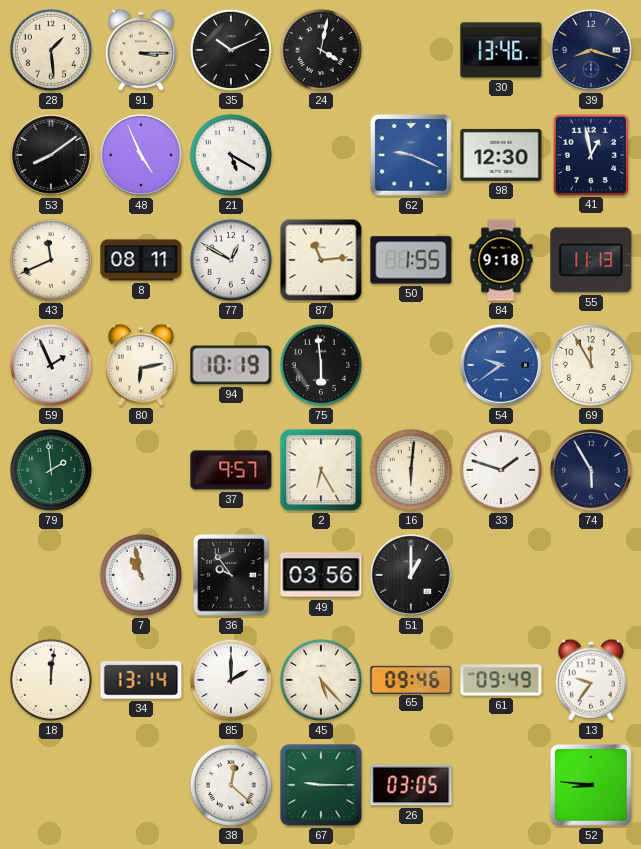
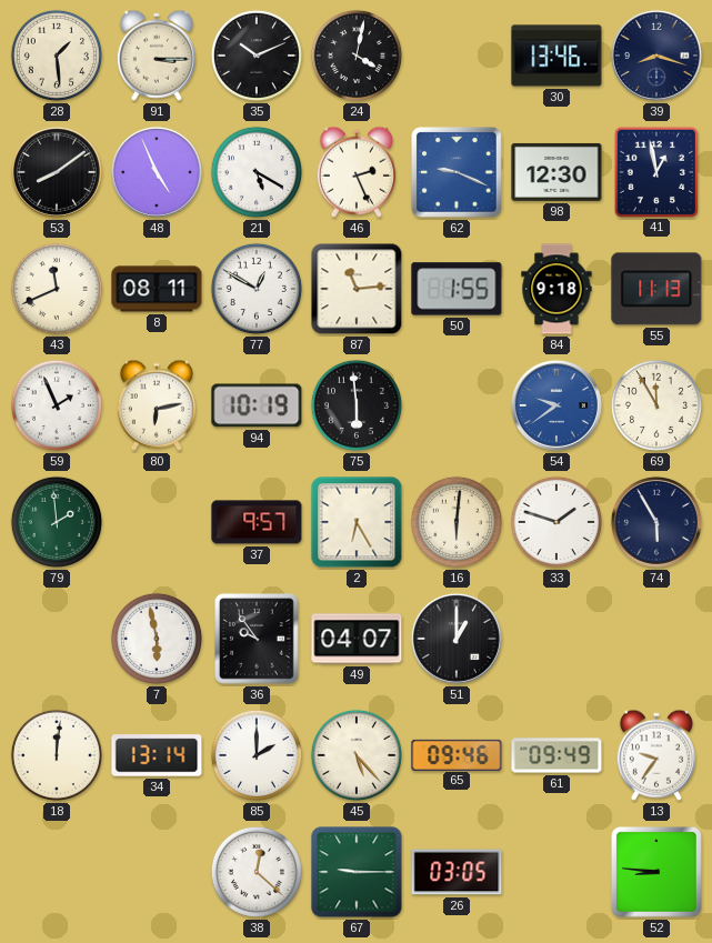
46: none -> 2:26 (357, 172)
7: 10:58 -> 5:58 (157, 639)
49: 03:56 -> 04:07 (357, 639)
